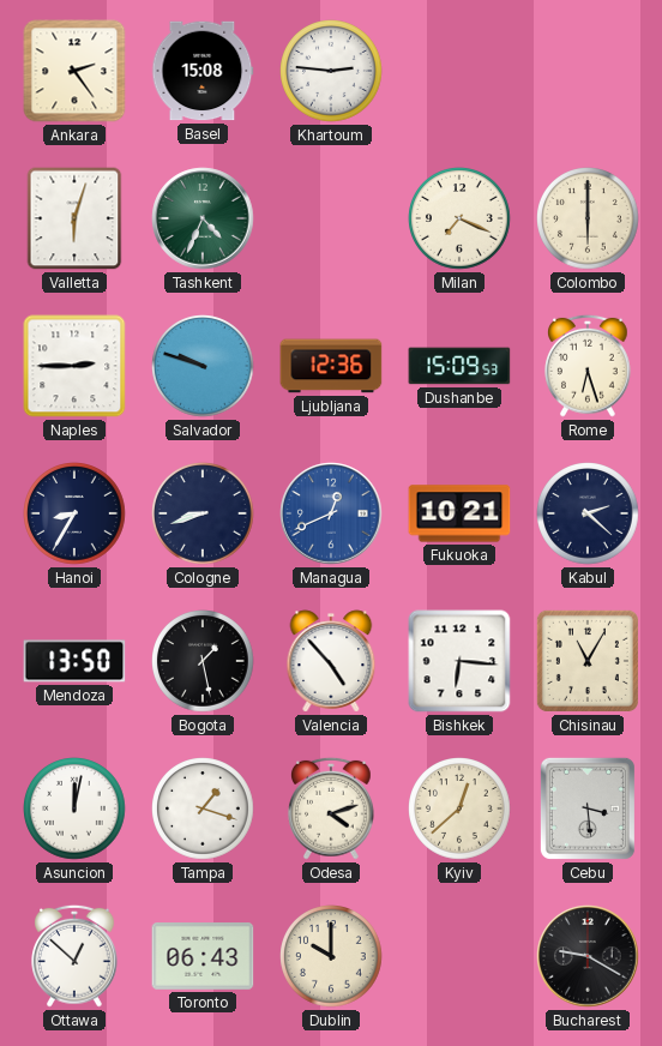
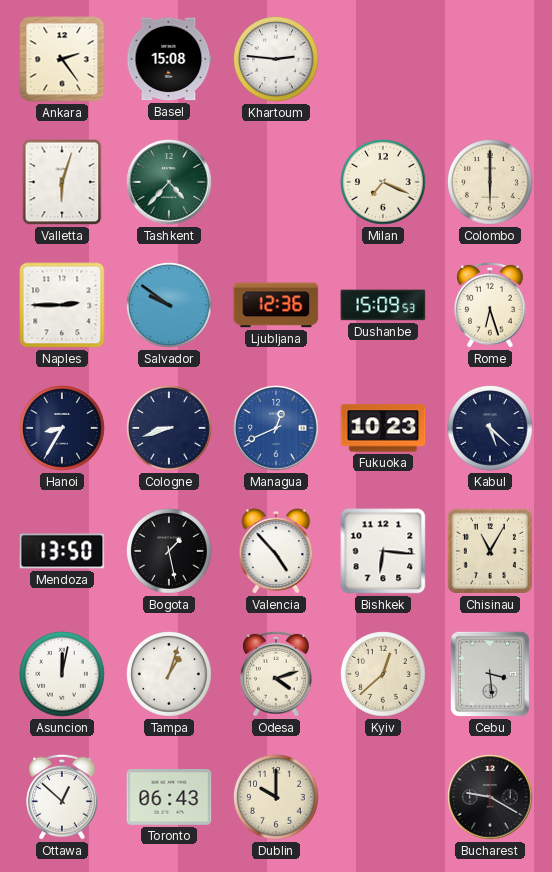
Tashkent: 4:34 -> 4:37 (169, 182)
Salvador: 9:48 -> 9:51 (170, 306)
Fukuoka: 10:21 -> 10:23 (383, 428)
Kabul: 2:22 -> 5:22 (491, 429)
Tampa: 1:18 -> 1:03 (170, 675)
